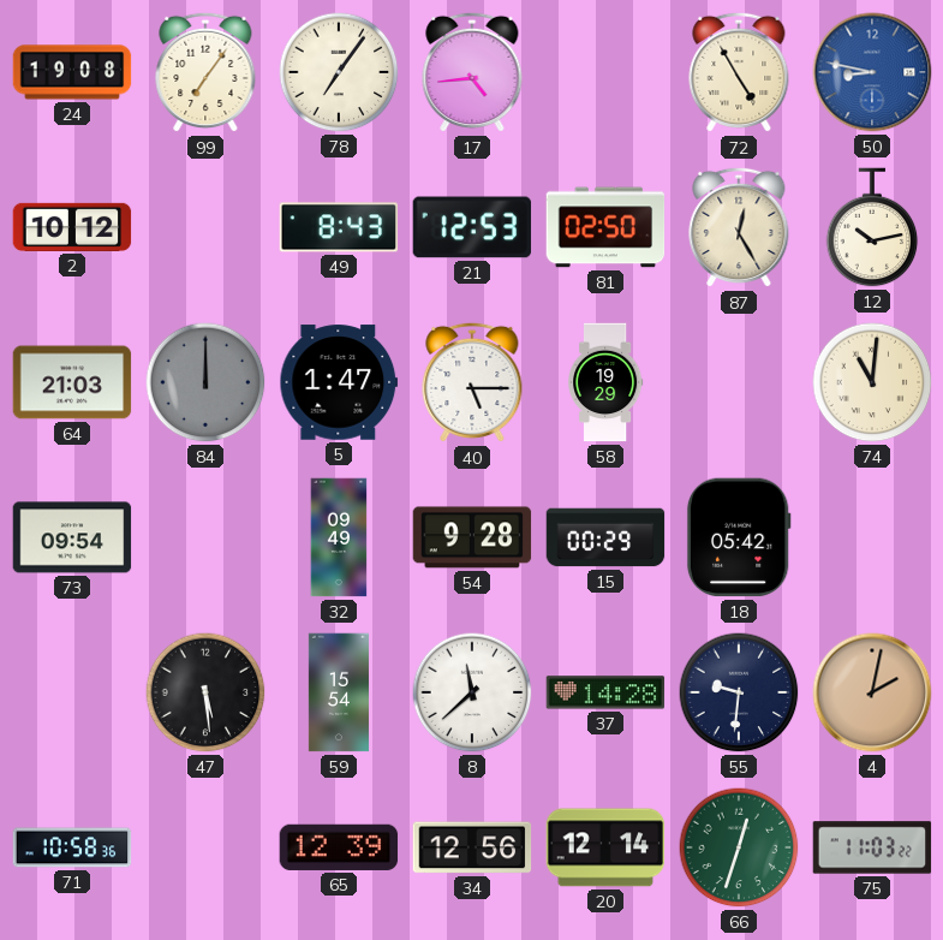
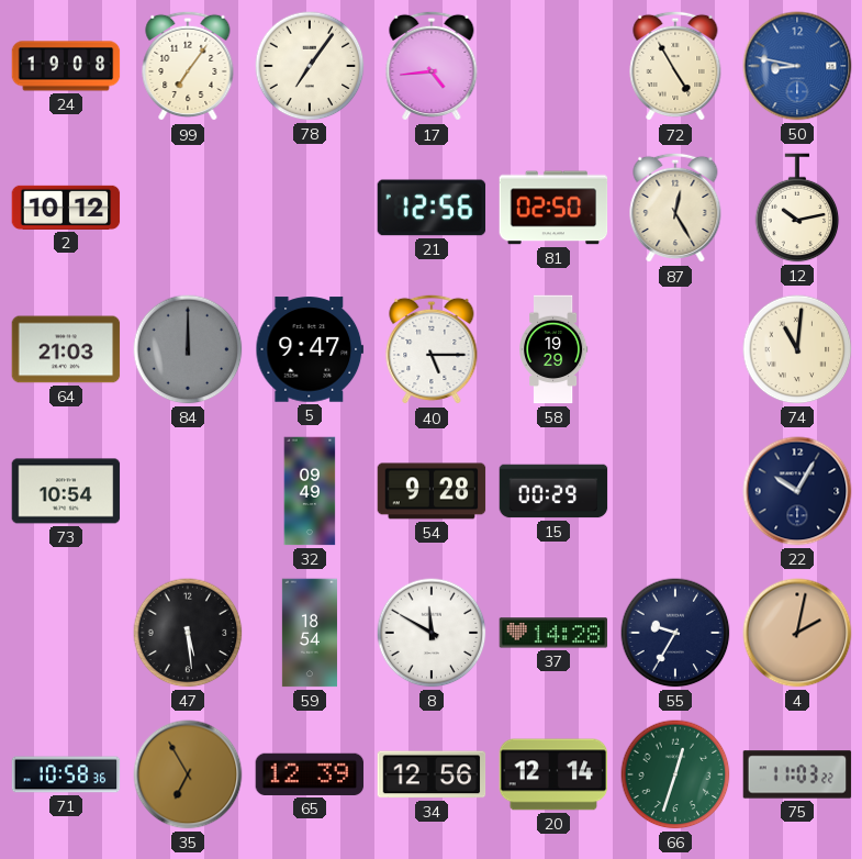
49: 8:43 -> none (339, 227)
21: 12:53 -> 12:56 (432, 208)
5: 1:47 -> 9:47 (310, 349)
73: 09:54 -> 10:54 (66, 491)
18: 05:42 -> none (739, 537)
22: none -> 10:05 (797, 491)
59: 15:54 -> 18:54 (310, 633)
8: 11:38 -> 11:50 (432, 633)
55: 9:31 -> 9:35 (675, 633)
35: none -> 6:55 (188, 774)
